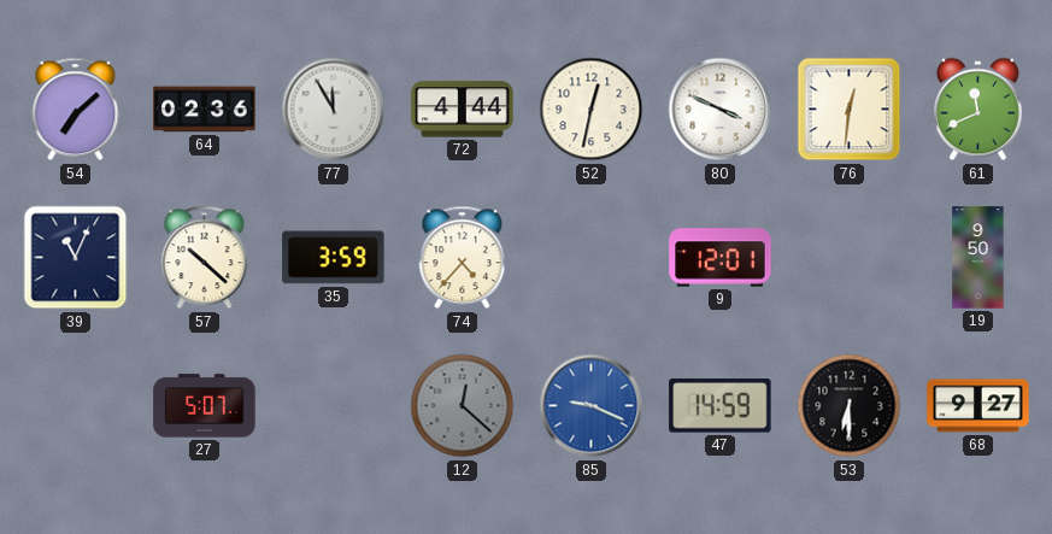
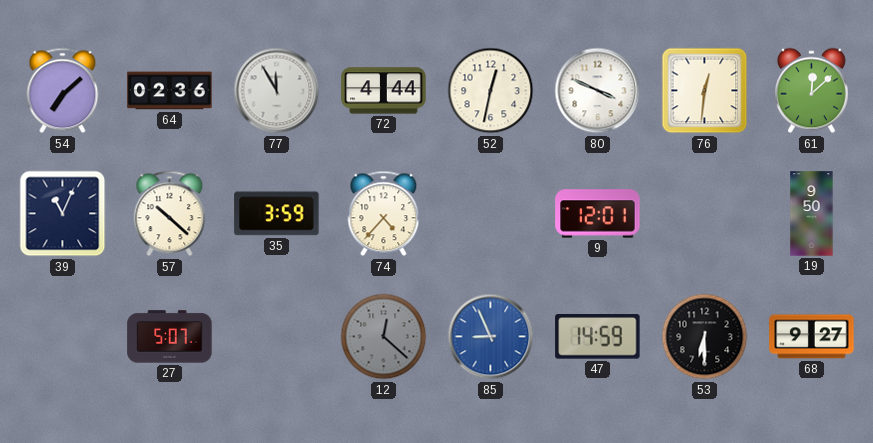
61: 11:41 -> 12:08 (812, 91)
85: 9:19 -> 8:56 (491, 337)
